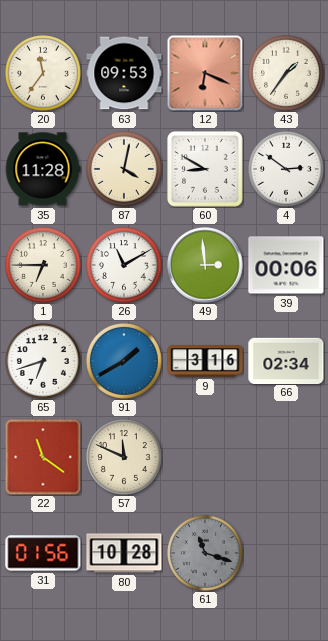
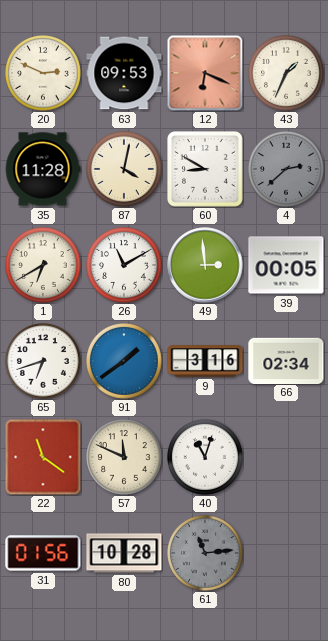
20: 11:36 -> 2:49 (44, 74)
43: 1:36 -> 1:34 (287, 74)
4: 2:51 -> 2:38 (287, 170)
4 dial: white -> grey (287, 170)
1: 6:45 -> 6:40 (44, 266)
39: 00:06 -> 00:05 (286, 265)
91: 1:40 -> 1:39 (125, 362)
40: none -> 11:03 (206, 458)
61: 11:18 -> 11:14 (206, 554)
